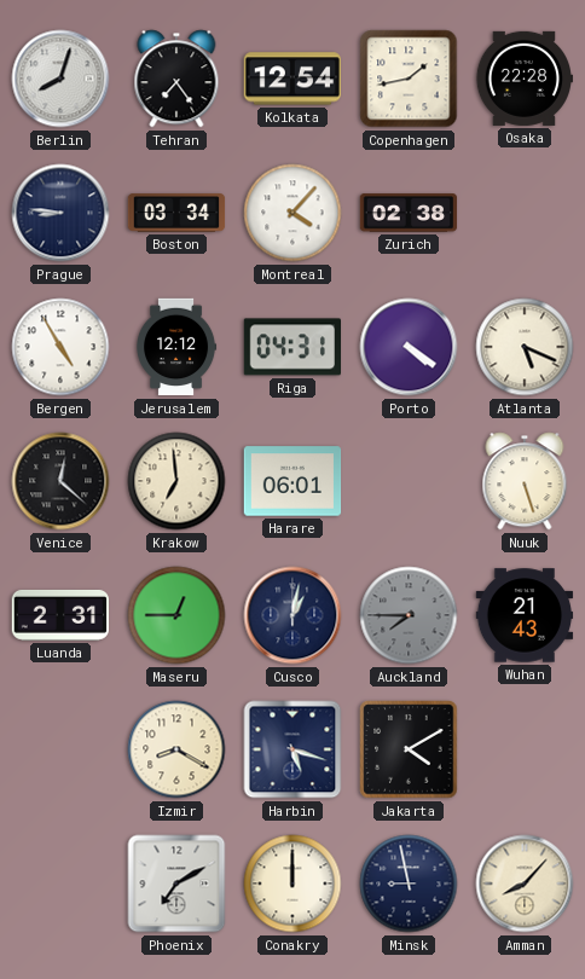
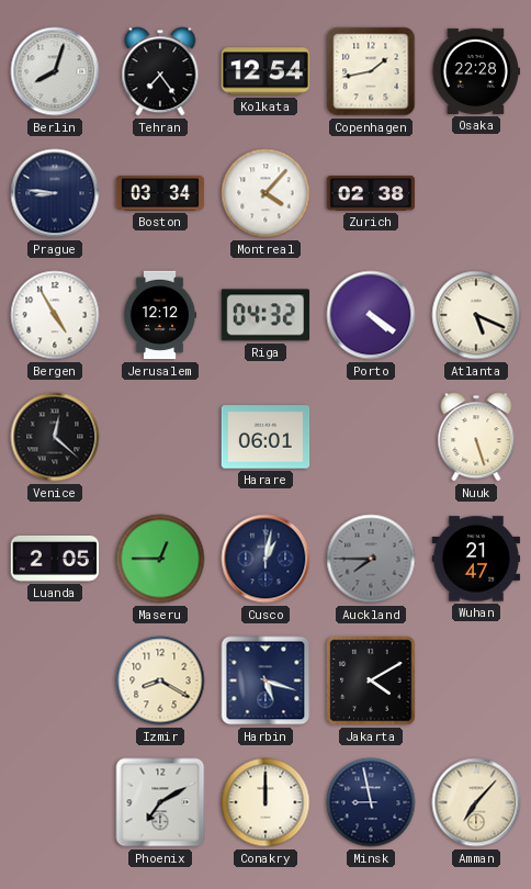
Riga: 04:31 -> 04:32 (264, 315)
Krakow: 6:59 -> none (176, 481)
Luanda: 2:31 -> 2:05 (54, 559)
Wuhan: 21:43 -> 21:47 (476, 559)
Amman: 8:07 -> 7:07 (476, 802)
